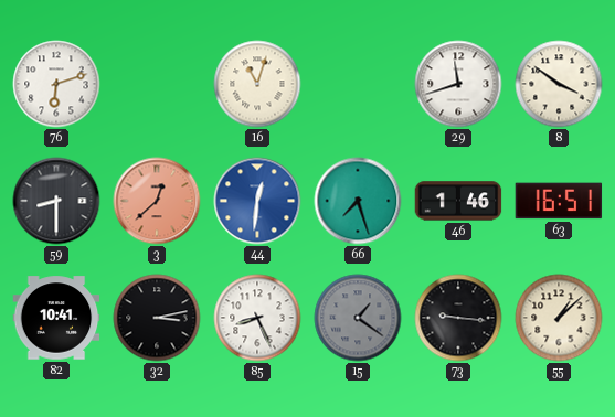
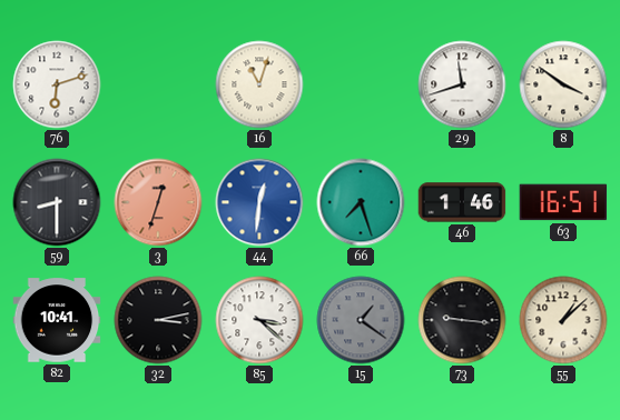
3: 12:38 -> 12:33 (158, 202)
85: 8:26 -> 3:22 (259, 320)
